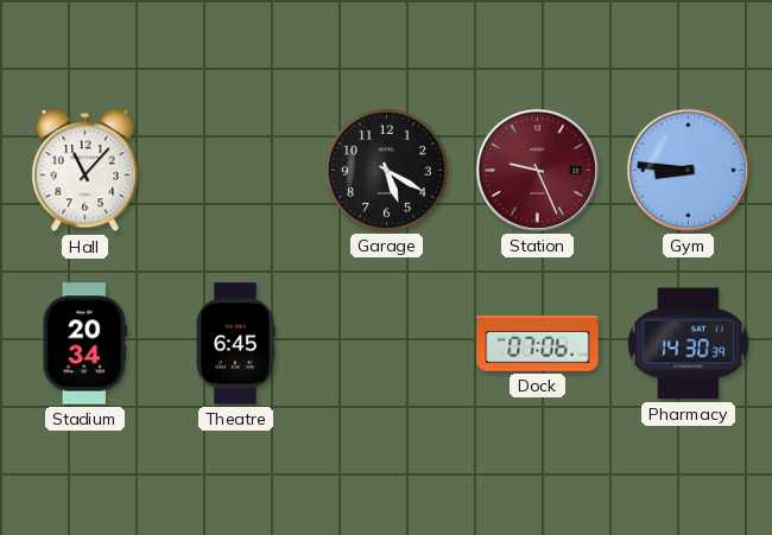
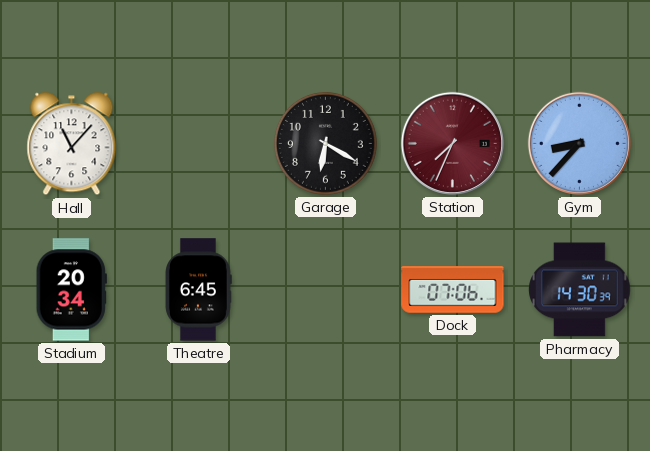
Garage: 5:20 -> 6:20 (325, 143)
Station: 9:26 -> 7:34 (452, 143)
Gym: 8:46 -> 8:37 (579, 143)
